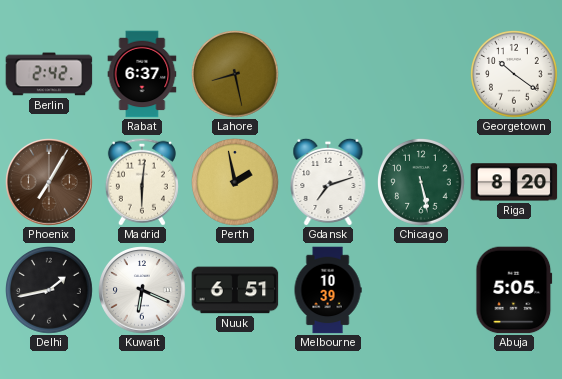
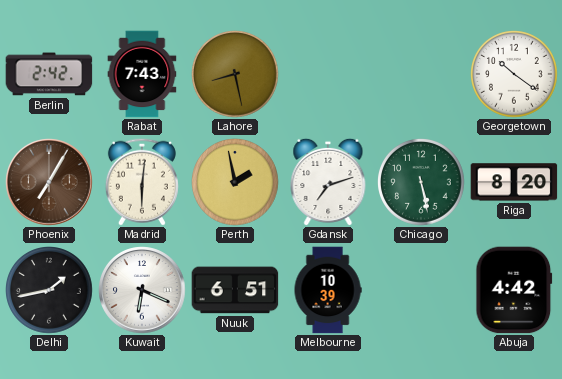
Rabat: 6:37 -> 7:43 (142, 74)
Abuja: 5:05 -> 4:42 (514, 290)
